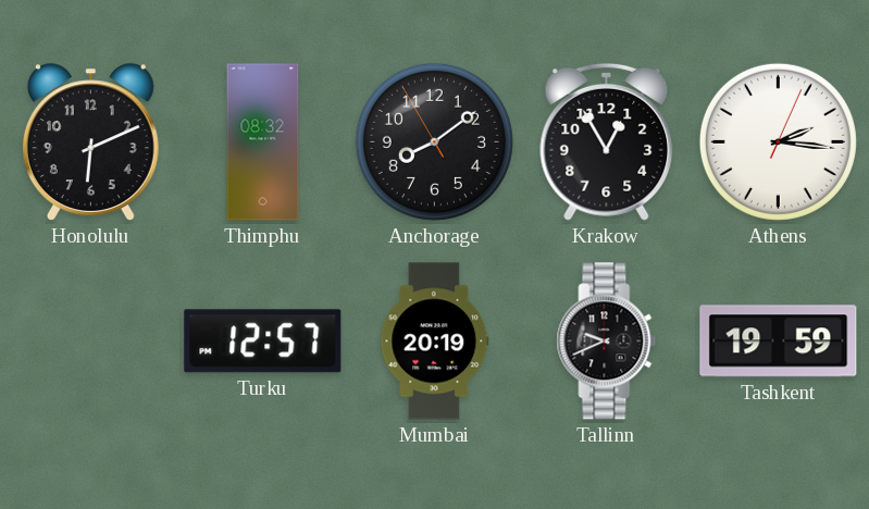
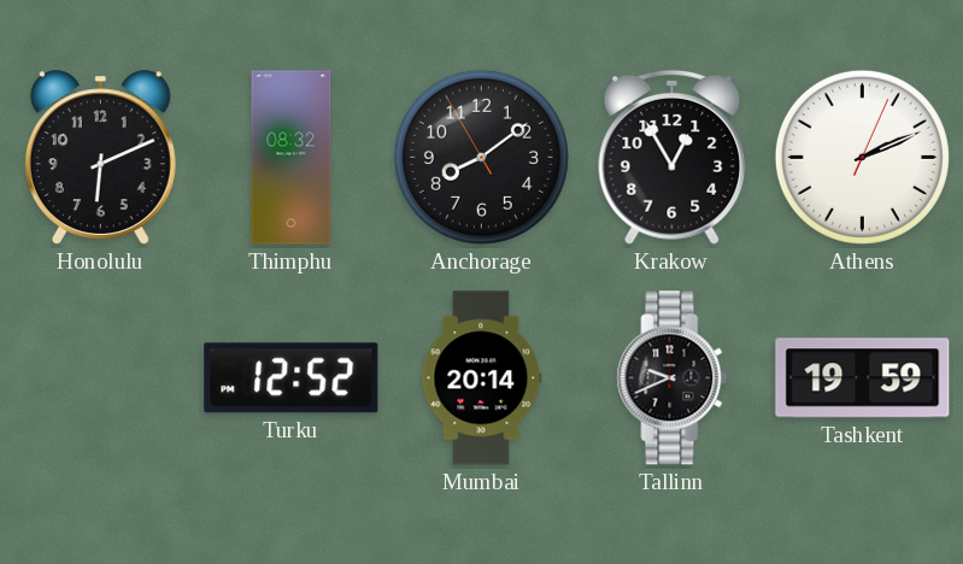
Athens: 2:16 -> 2:11 (862, 157)
Turku: 12:57 -> 12:52 (292, 378)
Mumbai: 20:19 -> 20:14 (482, 378)
